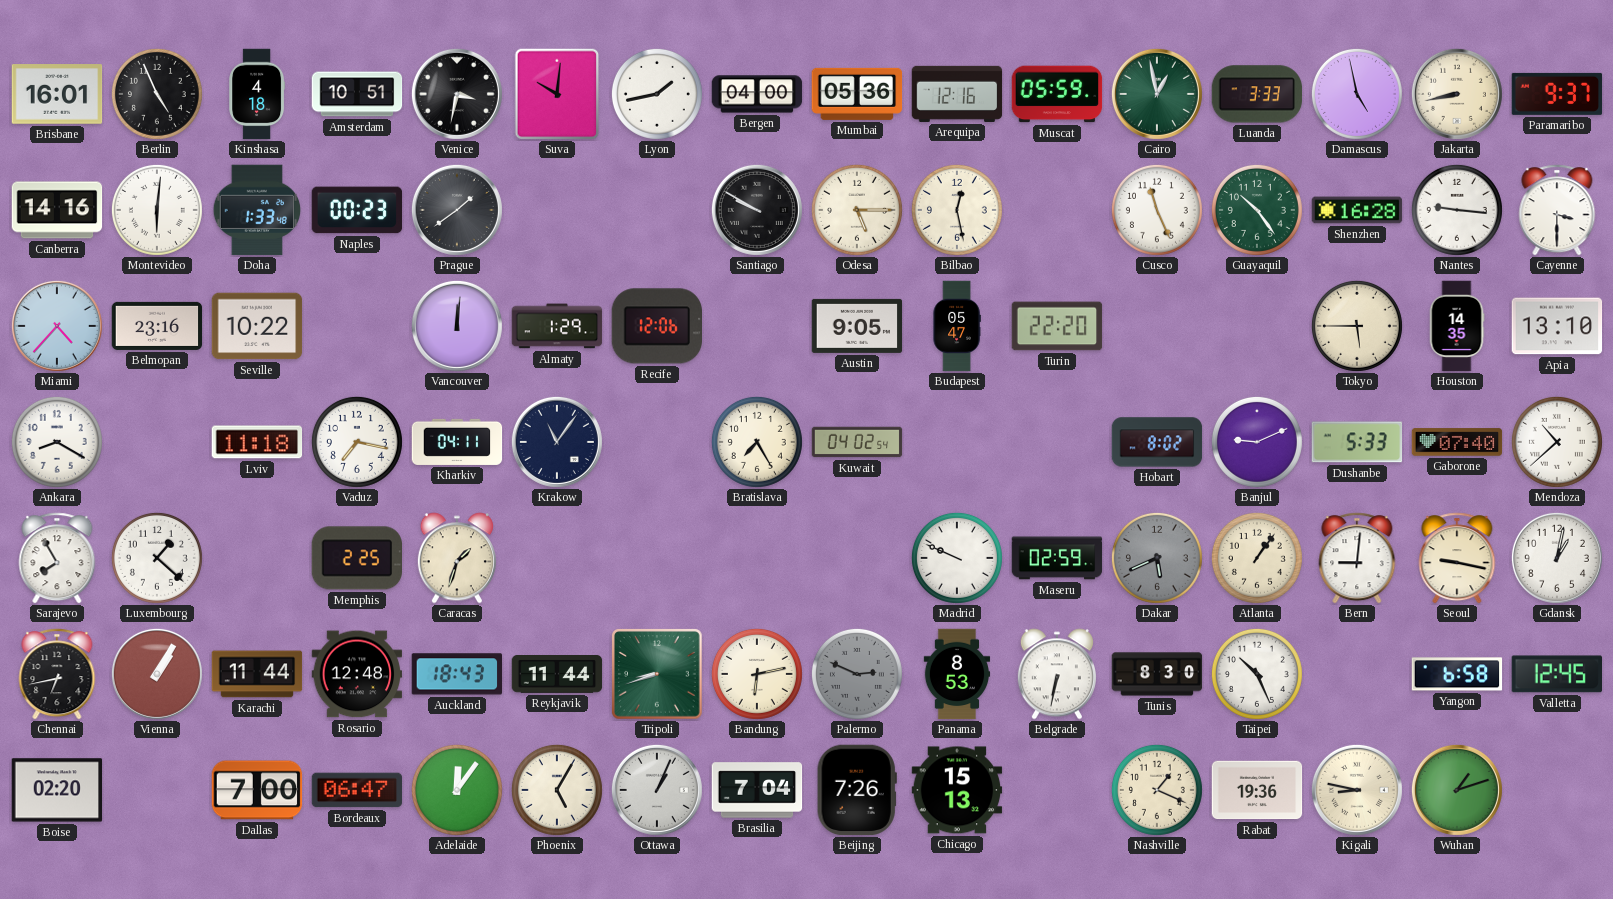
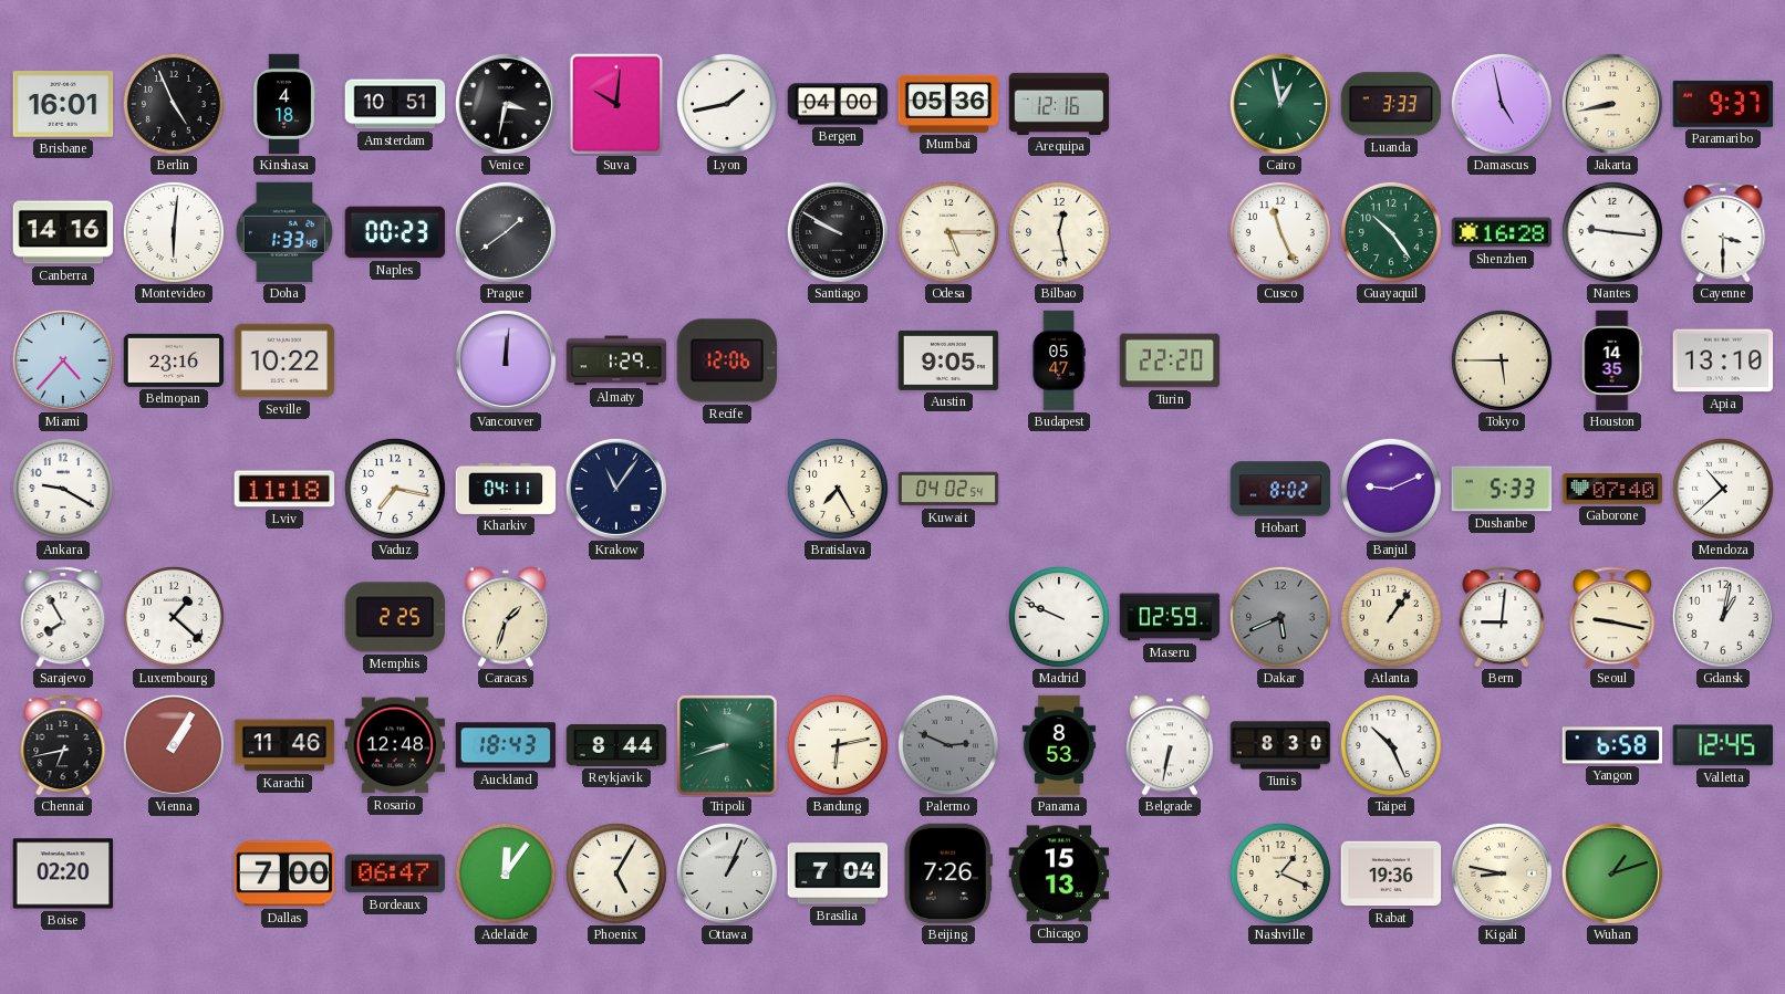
Muscat: 05:59 -> none (1057, 94)
Ankara: 8:20 -> 9:20 (63, 489)
Karachi: 11:44 -> 11:46 (284, 745)
Reykjavik: 11:44 -> 8:44 (616, 746)
